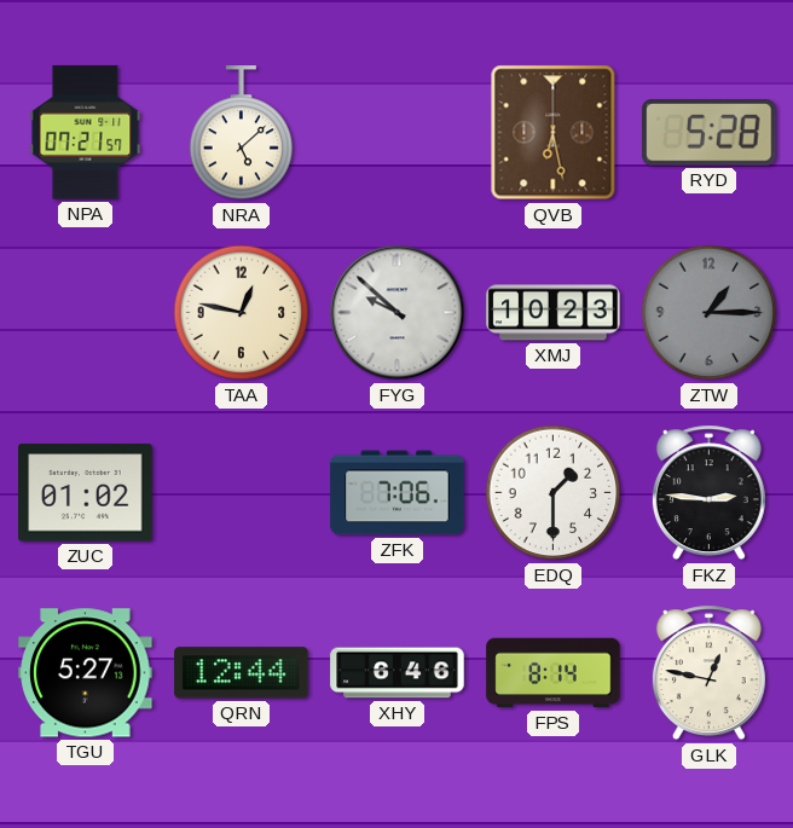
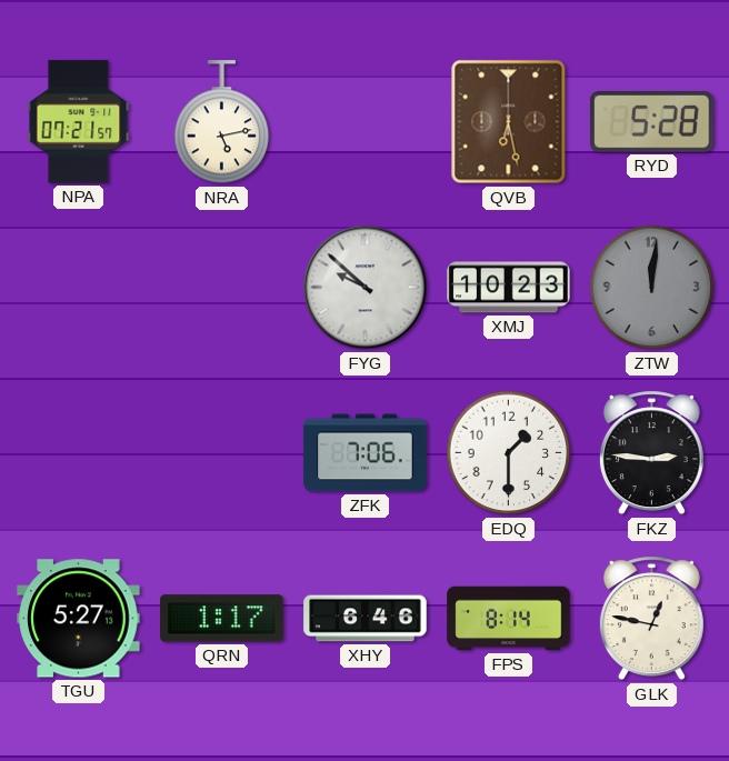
NRA: 5:08 -> 5:13 (222, 122)
TAA: 12:47 -> none (242, 313)
ZTW: 1:15 -> 12:01 (652, 288)
ZUC: 01:02 -> none (86, 493)
QRN: 12:44 -> 1:17 (222, 619)
